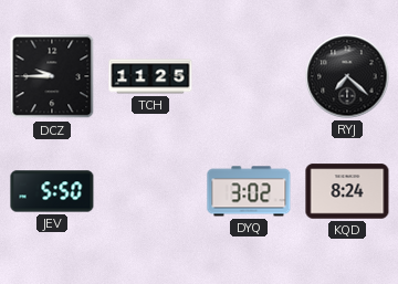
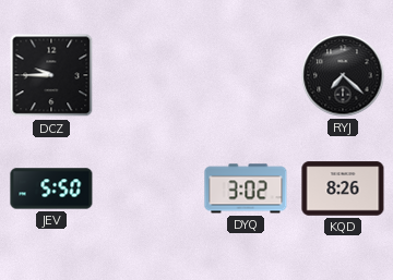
TCH: 11:25 -> none (150, 76)
KQD: 8:24 -> 8:26 (343, 188)
